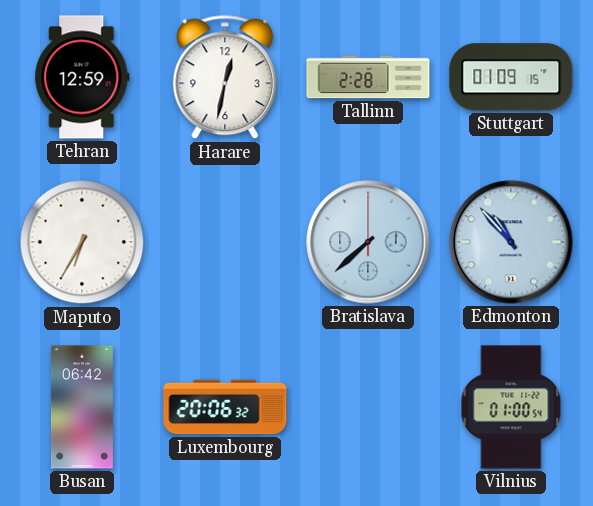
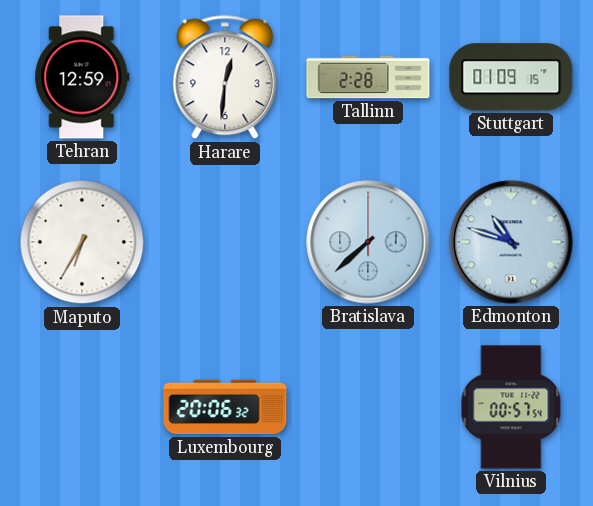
Harare: 12:32 -> 12:31 (225, 77)
Edmonton: 10:53 -> 10:48 (511, 242)
Busan: 06:42 -> none (82, 407)
Vilnius: 01:00 -> 00:57 (511, 407)
